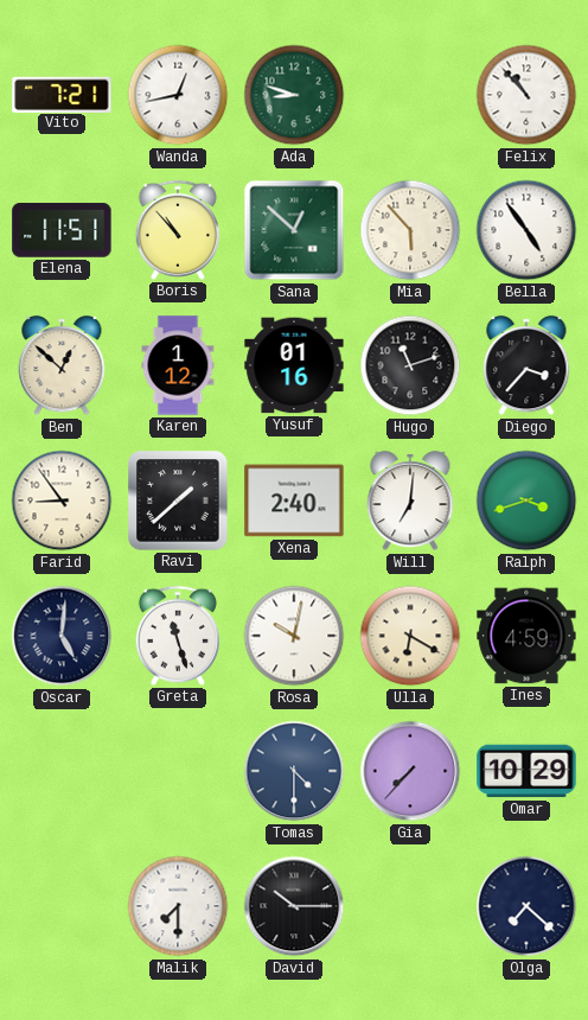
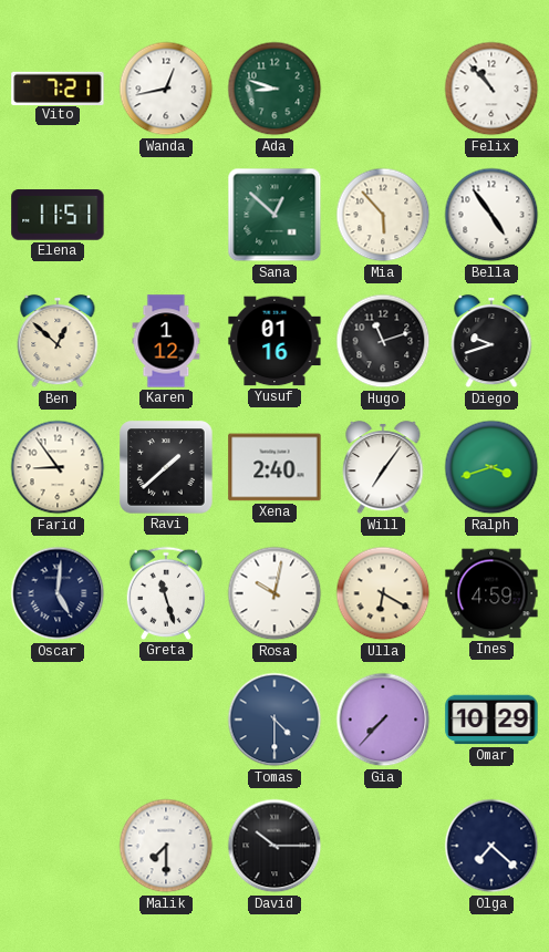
Boris: 10:53 -> none (177, 230)
Diego: 3:37 -> 9:42 (491, 341)
Will: 7:01 -> 7:06 (383, 467)
